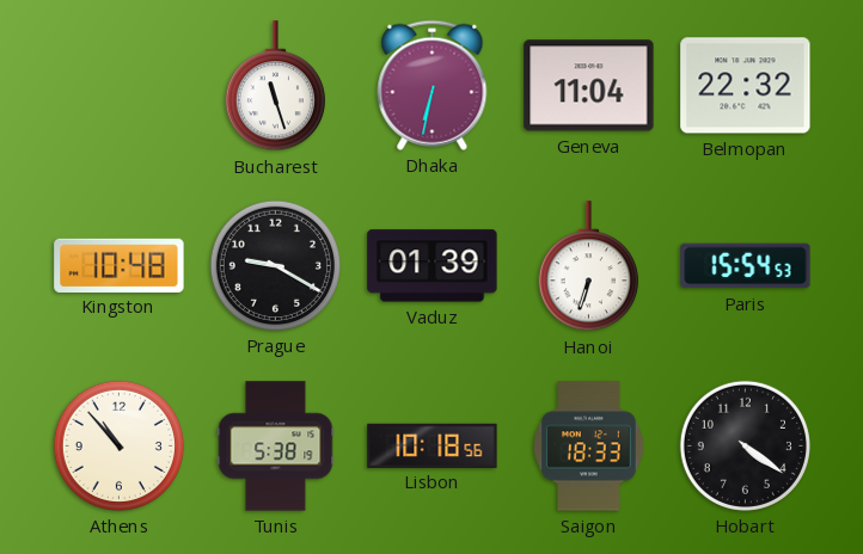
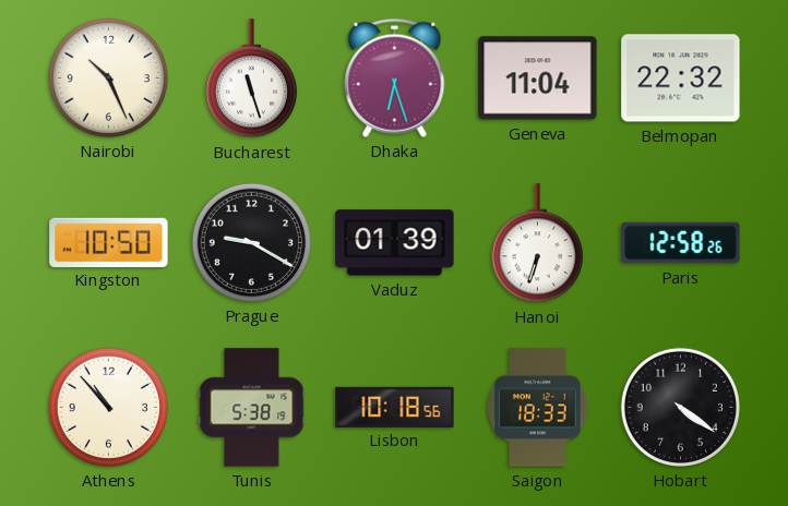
Nairobi: none -> 10:26 (108, 77)
Dhaka: 6:32 -> 6:27 (395, 77)
Kingston: 10:48 -> 10:50 (109, 242)
Paris: 15:54 -> 12:58 (681, 243)
